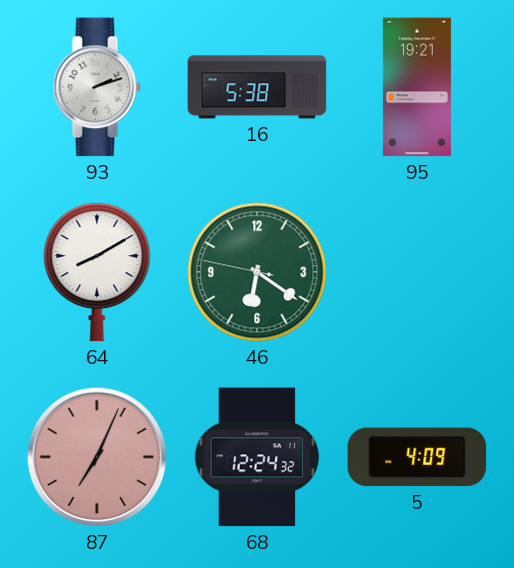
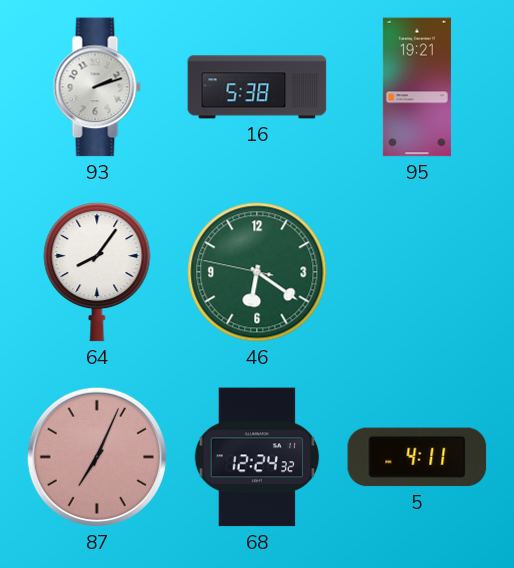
64: 8:10 -> 8:06 (97, 272)
5: 4:09 -> 4:11 (417, 457)
